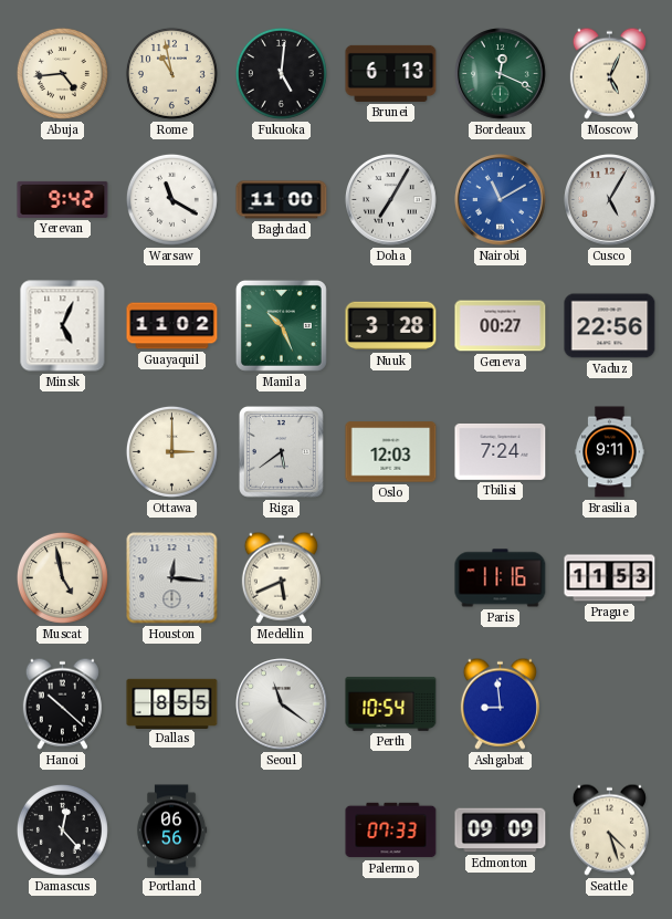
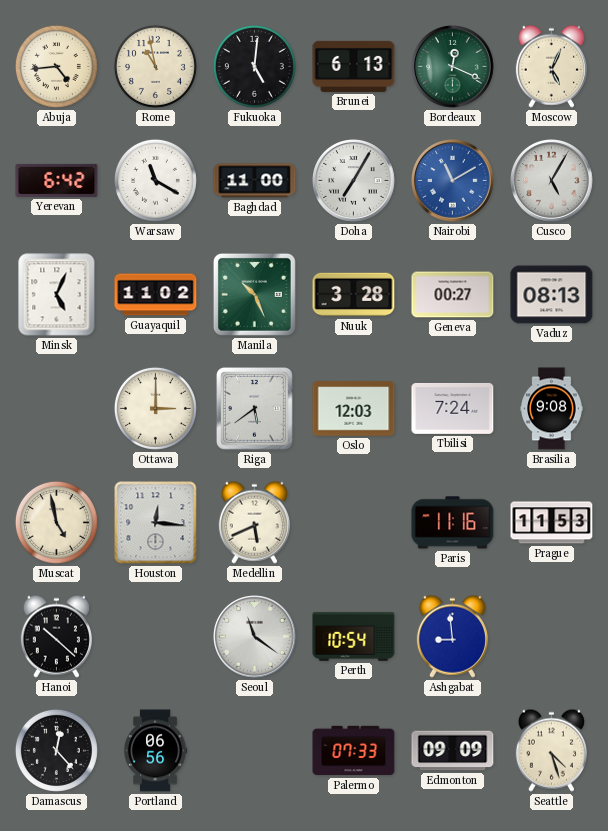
Yerevan: 9:42 -> 6:42 (57, 180)
Vaduz: 22:56 -> 08:13 (552, 295)
Brasilia: 9:11 -> 9:08 (552, 409)
Dallas: 8:55 -> none (172, 703)
